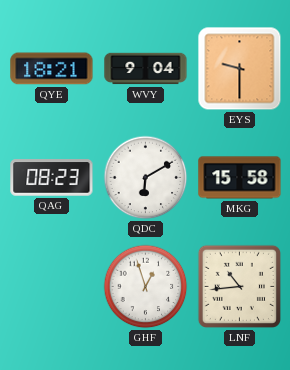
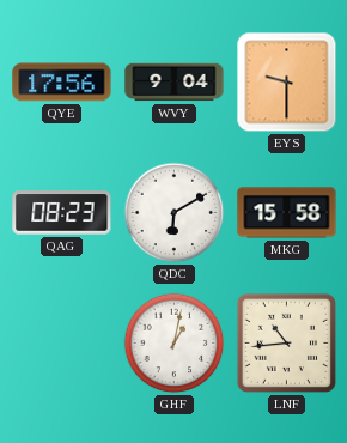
QYE: 18:21 -> 17:56 (62, 83)
GHF: 12:57 -> 1:02 (175, 344)
